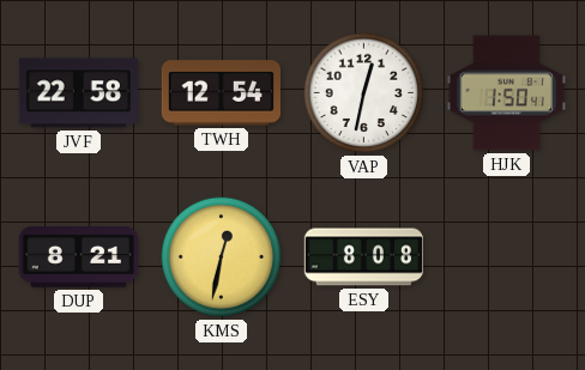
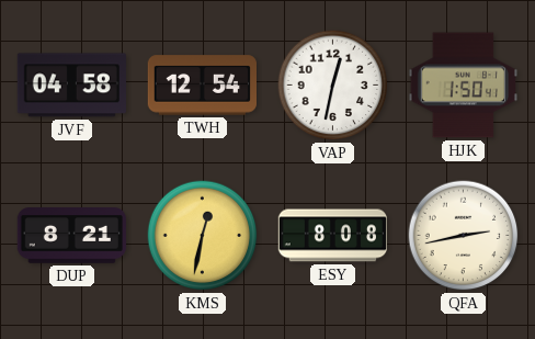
JVF: 22:58 -> 04:58 (71, 86)
QFA: none -> 2:43 (464, 236)
